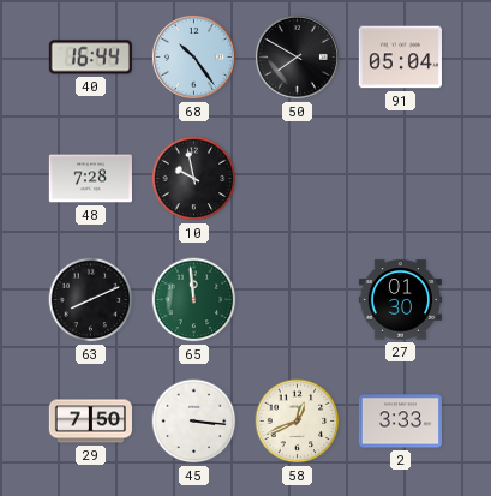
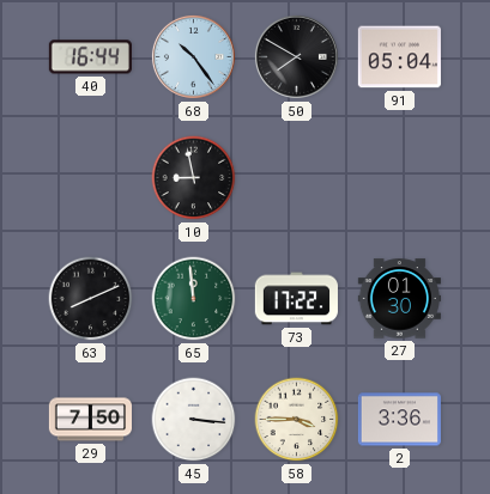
48: 7:28 -> none (90, 179)
10: 9:58 -> 8:58 (194, 178)
73: none -> 17:22 (296, 299)
58: 12:41 -> 3:45 (297, 420)
2: 3:33 -> 3:36 (399, 420)
